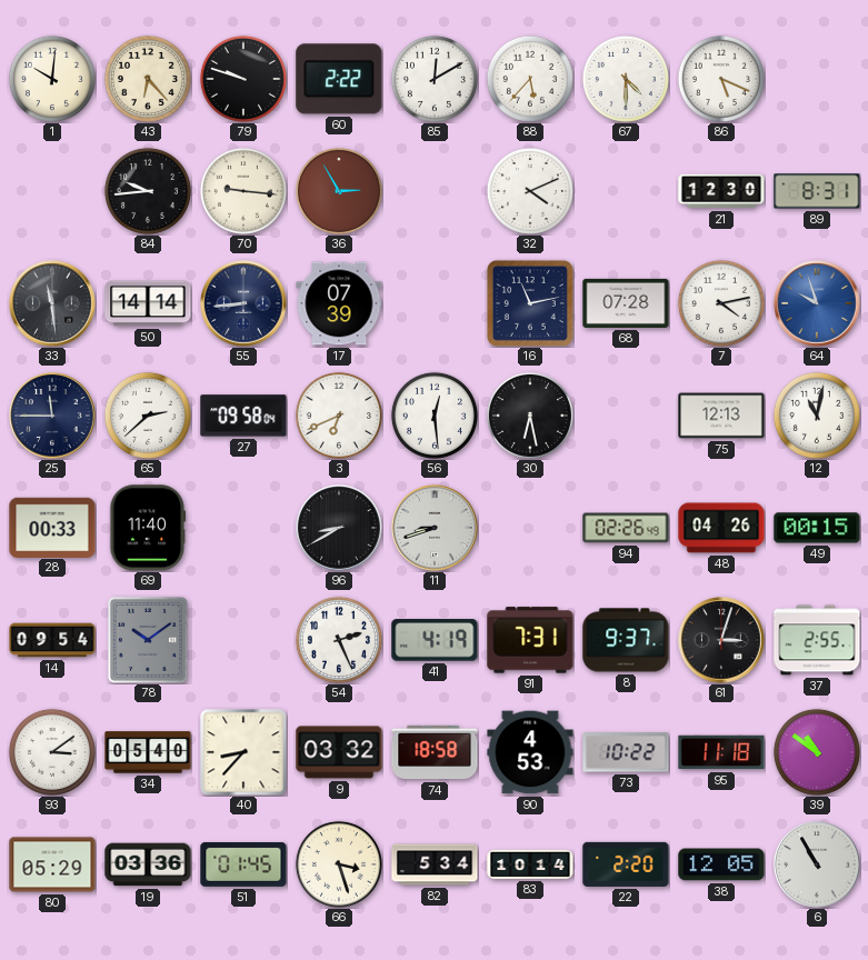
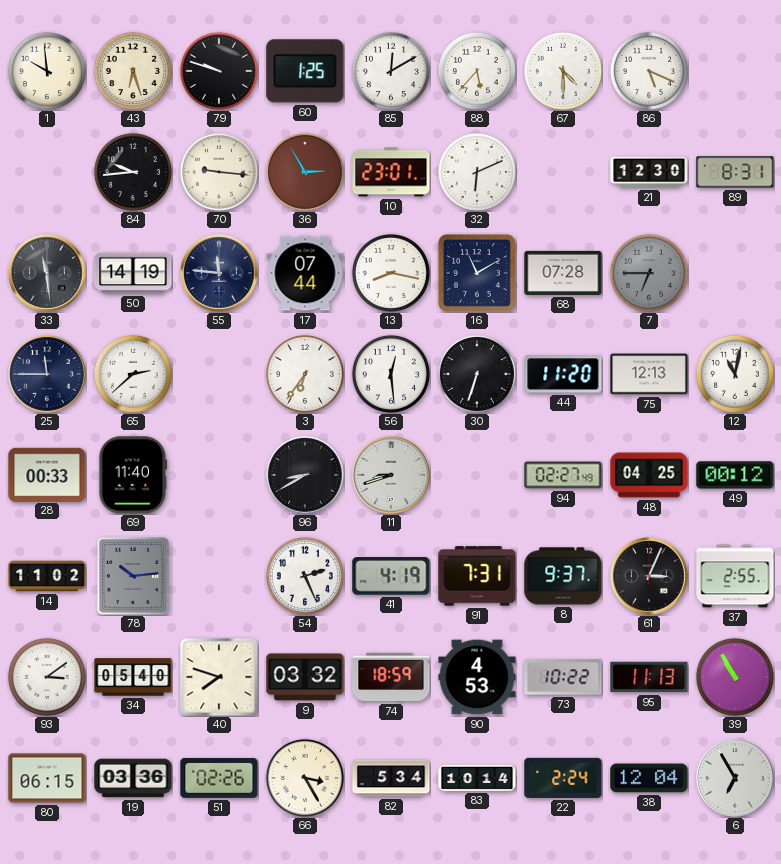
1: 10:01 -> 9:59 (47, 71)
43: 6:23 -> 6:27 (133, 71)
60: 2:22 -> 1:25 (305, 71)
10: none -> 23:01 (391, 172)
32: 4:11 -> 6:11 (477, 172)
50: 14:14 -> 14:19 (133, 273)
55: 8:44 -> 11:46 (219, 273)
17: 07:39 -> 07:44 (305, 273)
13: none -> 8:17 (391, 273)
16: 11:13 -> 11:10 (477, 273)
7: 4:13 -> 6:45 (649, 273)
7 dial: white -> grey (649, 273)
64: 9:57 -> none (817, 303)
27: 09:58 -> none (243, 416)
3: 6:41 -> 6:36 (305, 374)
30: 6:28 -> 6:33 (477, 374)
44: none -> 11:20 (563, 374)
94: 02:26 -> 02:27 (563, 475)
48: 04:26 -> 04:25 (649, 475)
49: 00:15 -> 00:12 (735, 475)
14: 09:54 -> 11:02 (47, 576)
78: 10:09 -> 10:14 (133, 576)
61: 3:03 -> 3:04 (649, 576)
40: 8:37 -> 7:48 (219, 677)
74: 18:58 -> 18:59 (391, 677)
95: 11:18 -> 11:13 (649, 677)
39: 10:51 -> 10:55 (735, 677)
80: 05:29 -> 06:15 (47, 778)
51: 01:45 -> 02:26 (219, 778)
66: 3:27 -> 3:25 (305, 778)
22: 2:20 -> 2:24 (563, 778)
38: 12:05 -> 12:04 (649, 778)
6: 10:55 -> 6:55 (735, 778)
